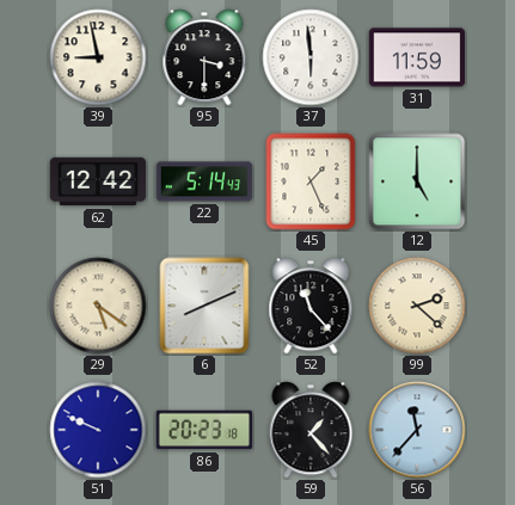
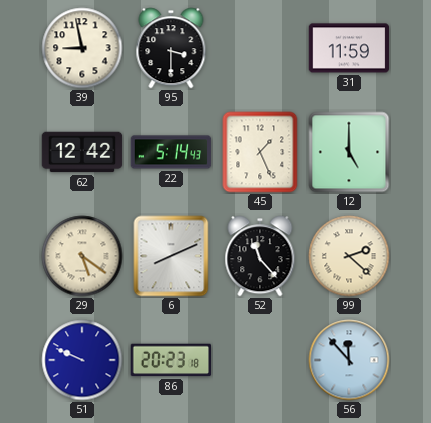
37: 5:59 -> none (311, 57)
59: 1:23 -> none (311, 430)
56: 11:37 -> 11:53 (349, 360)
